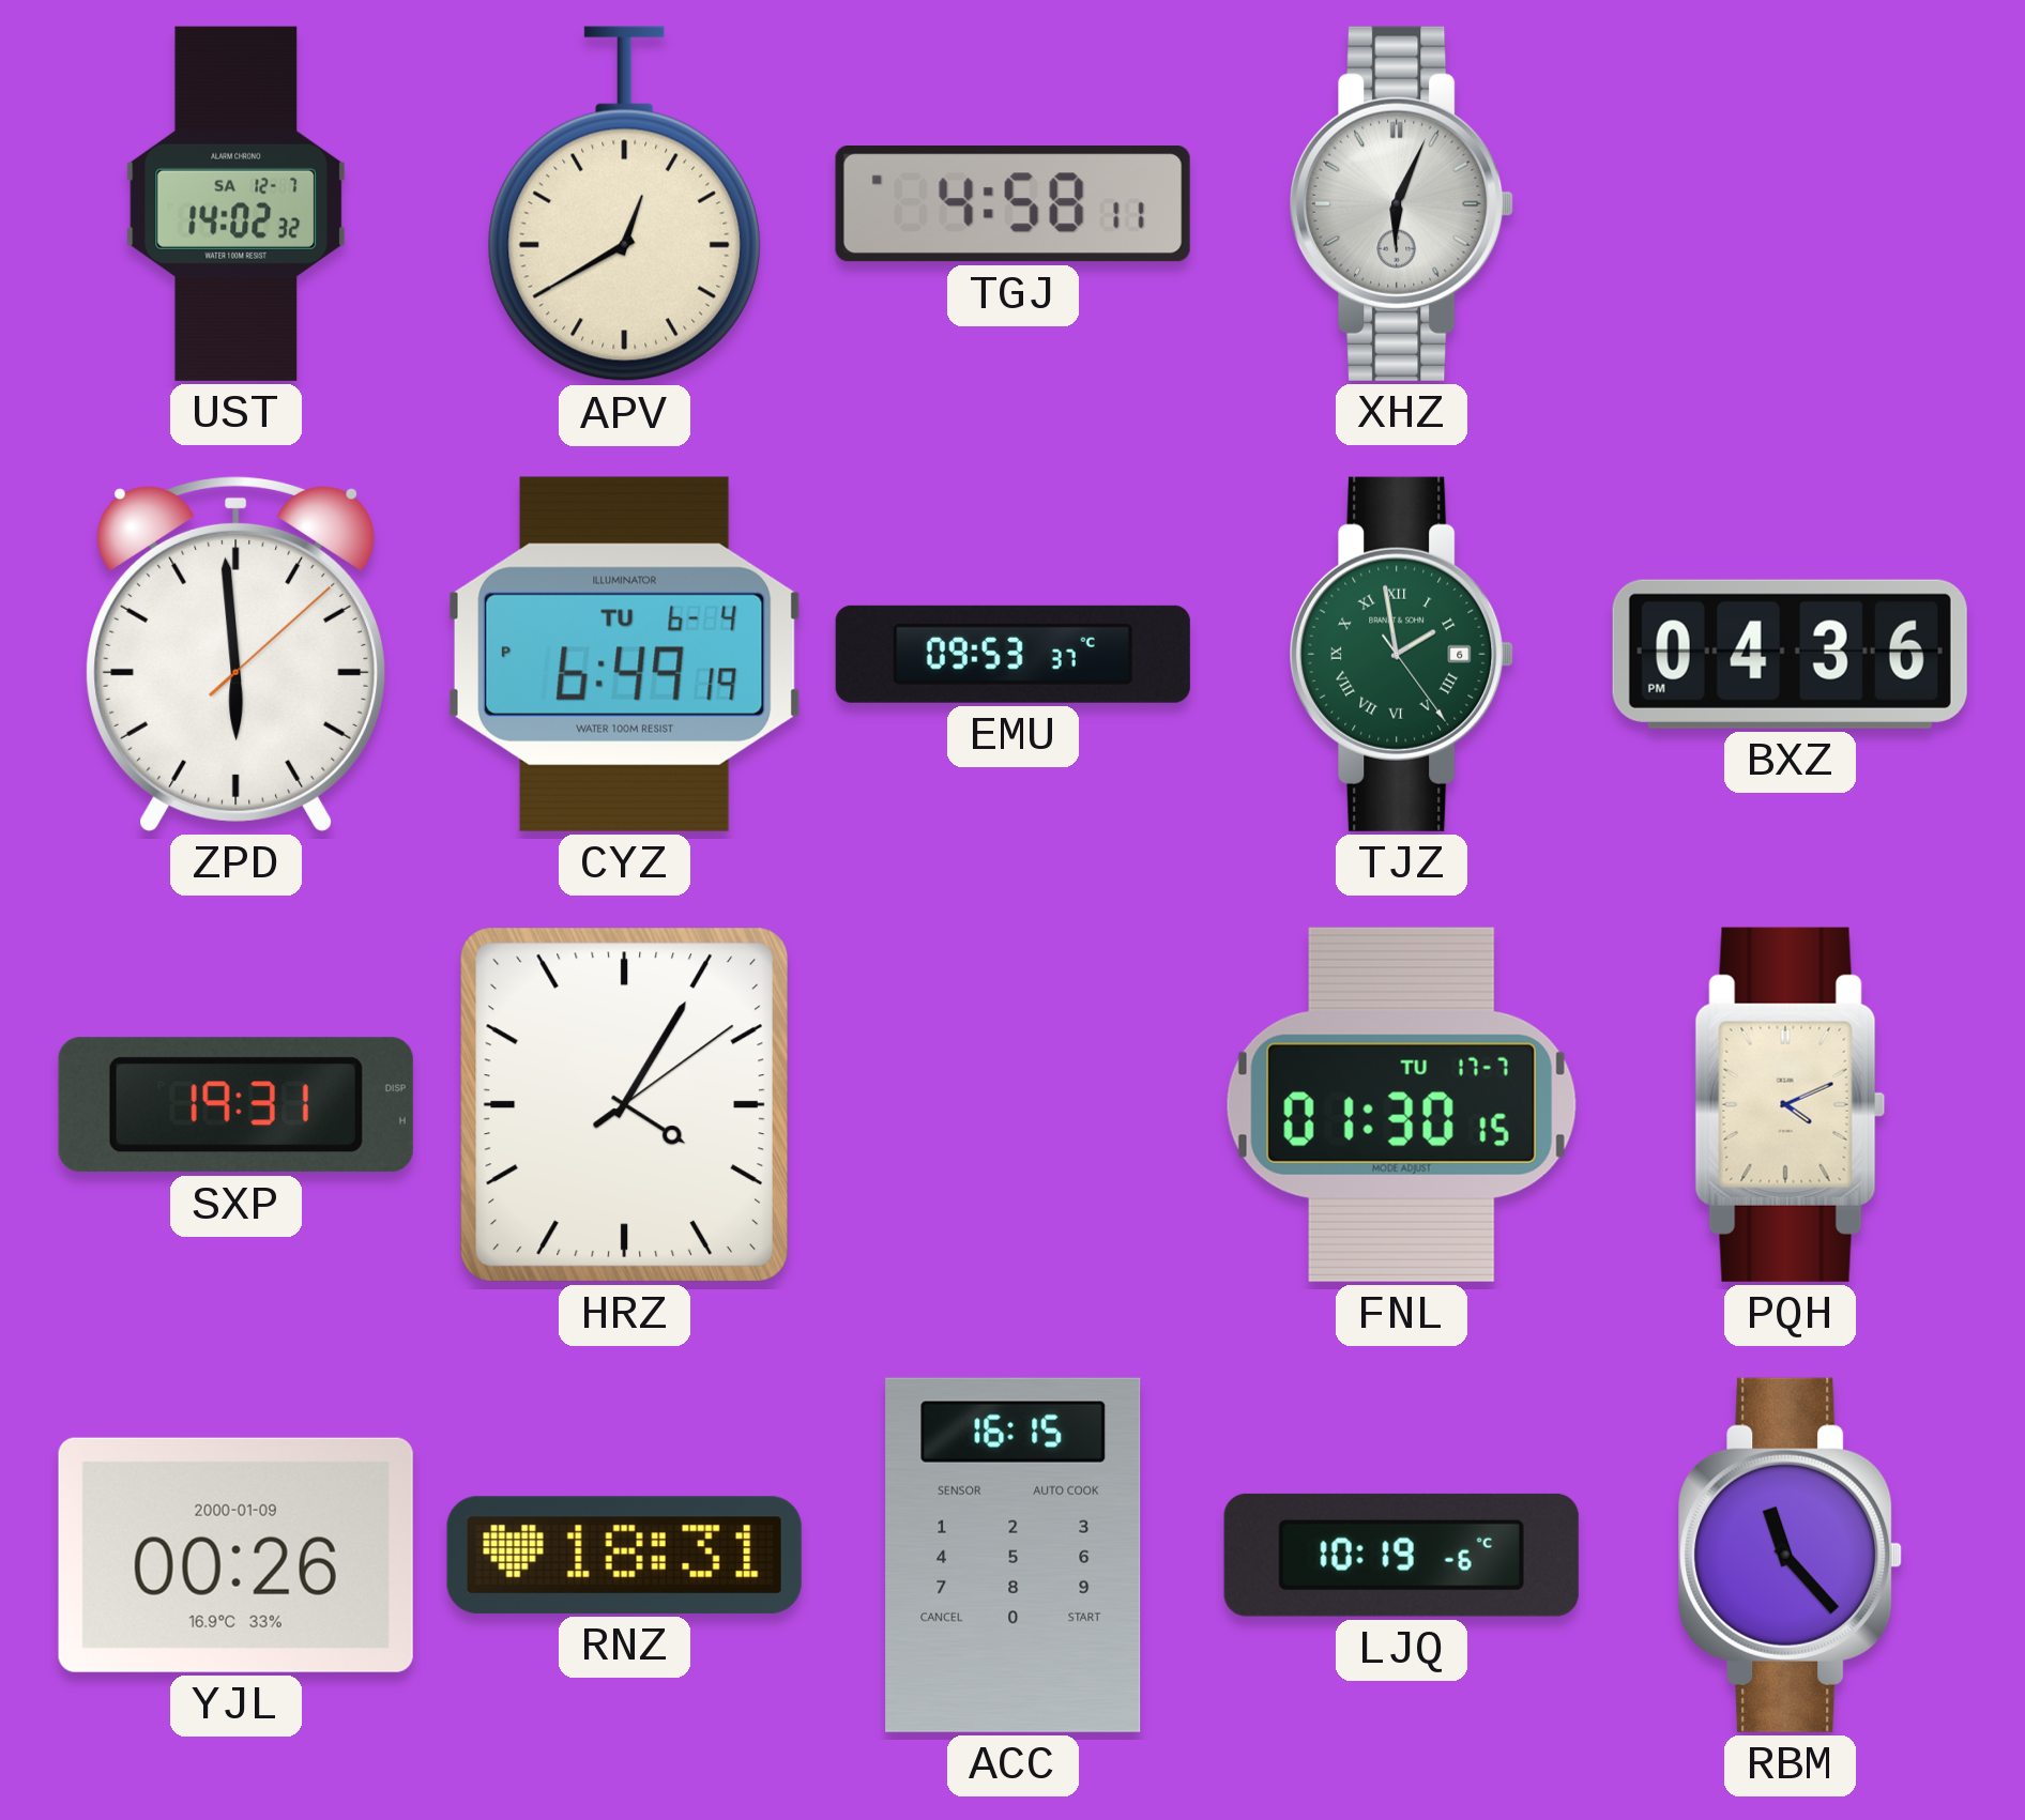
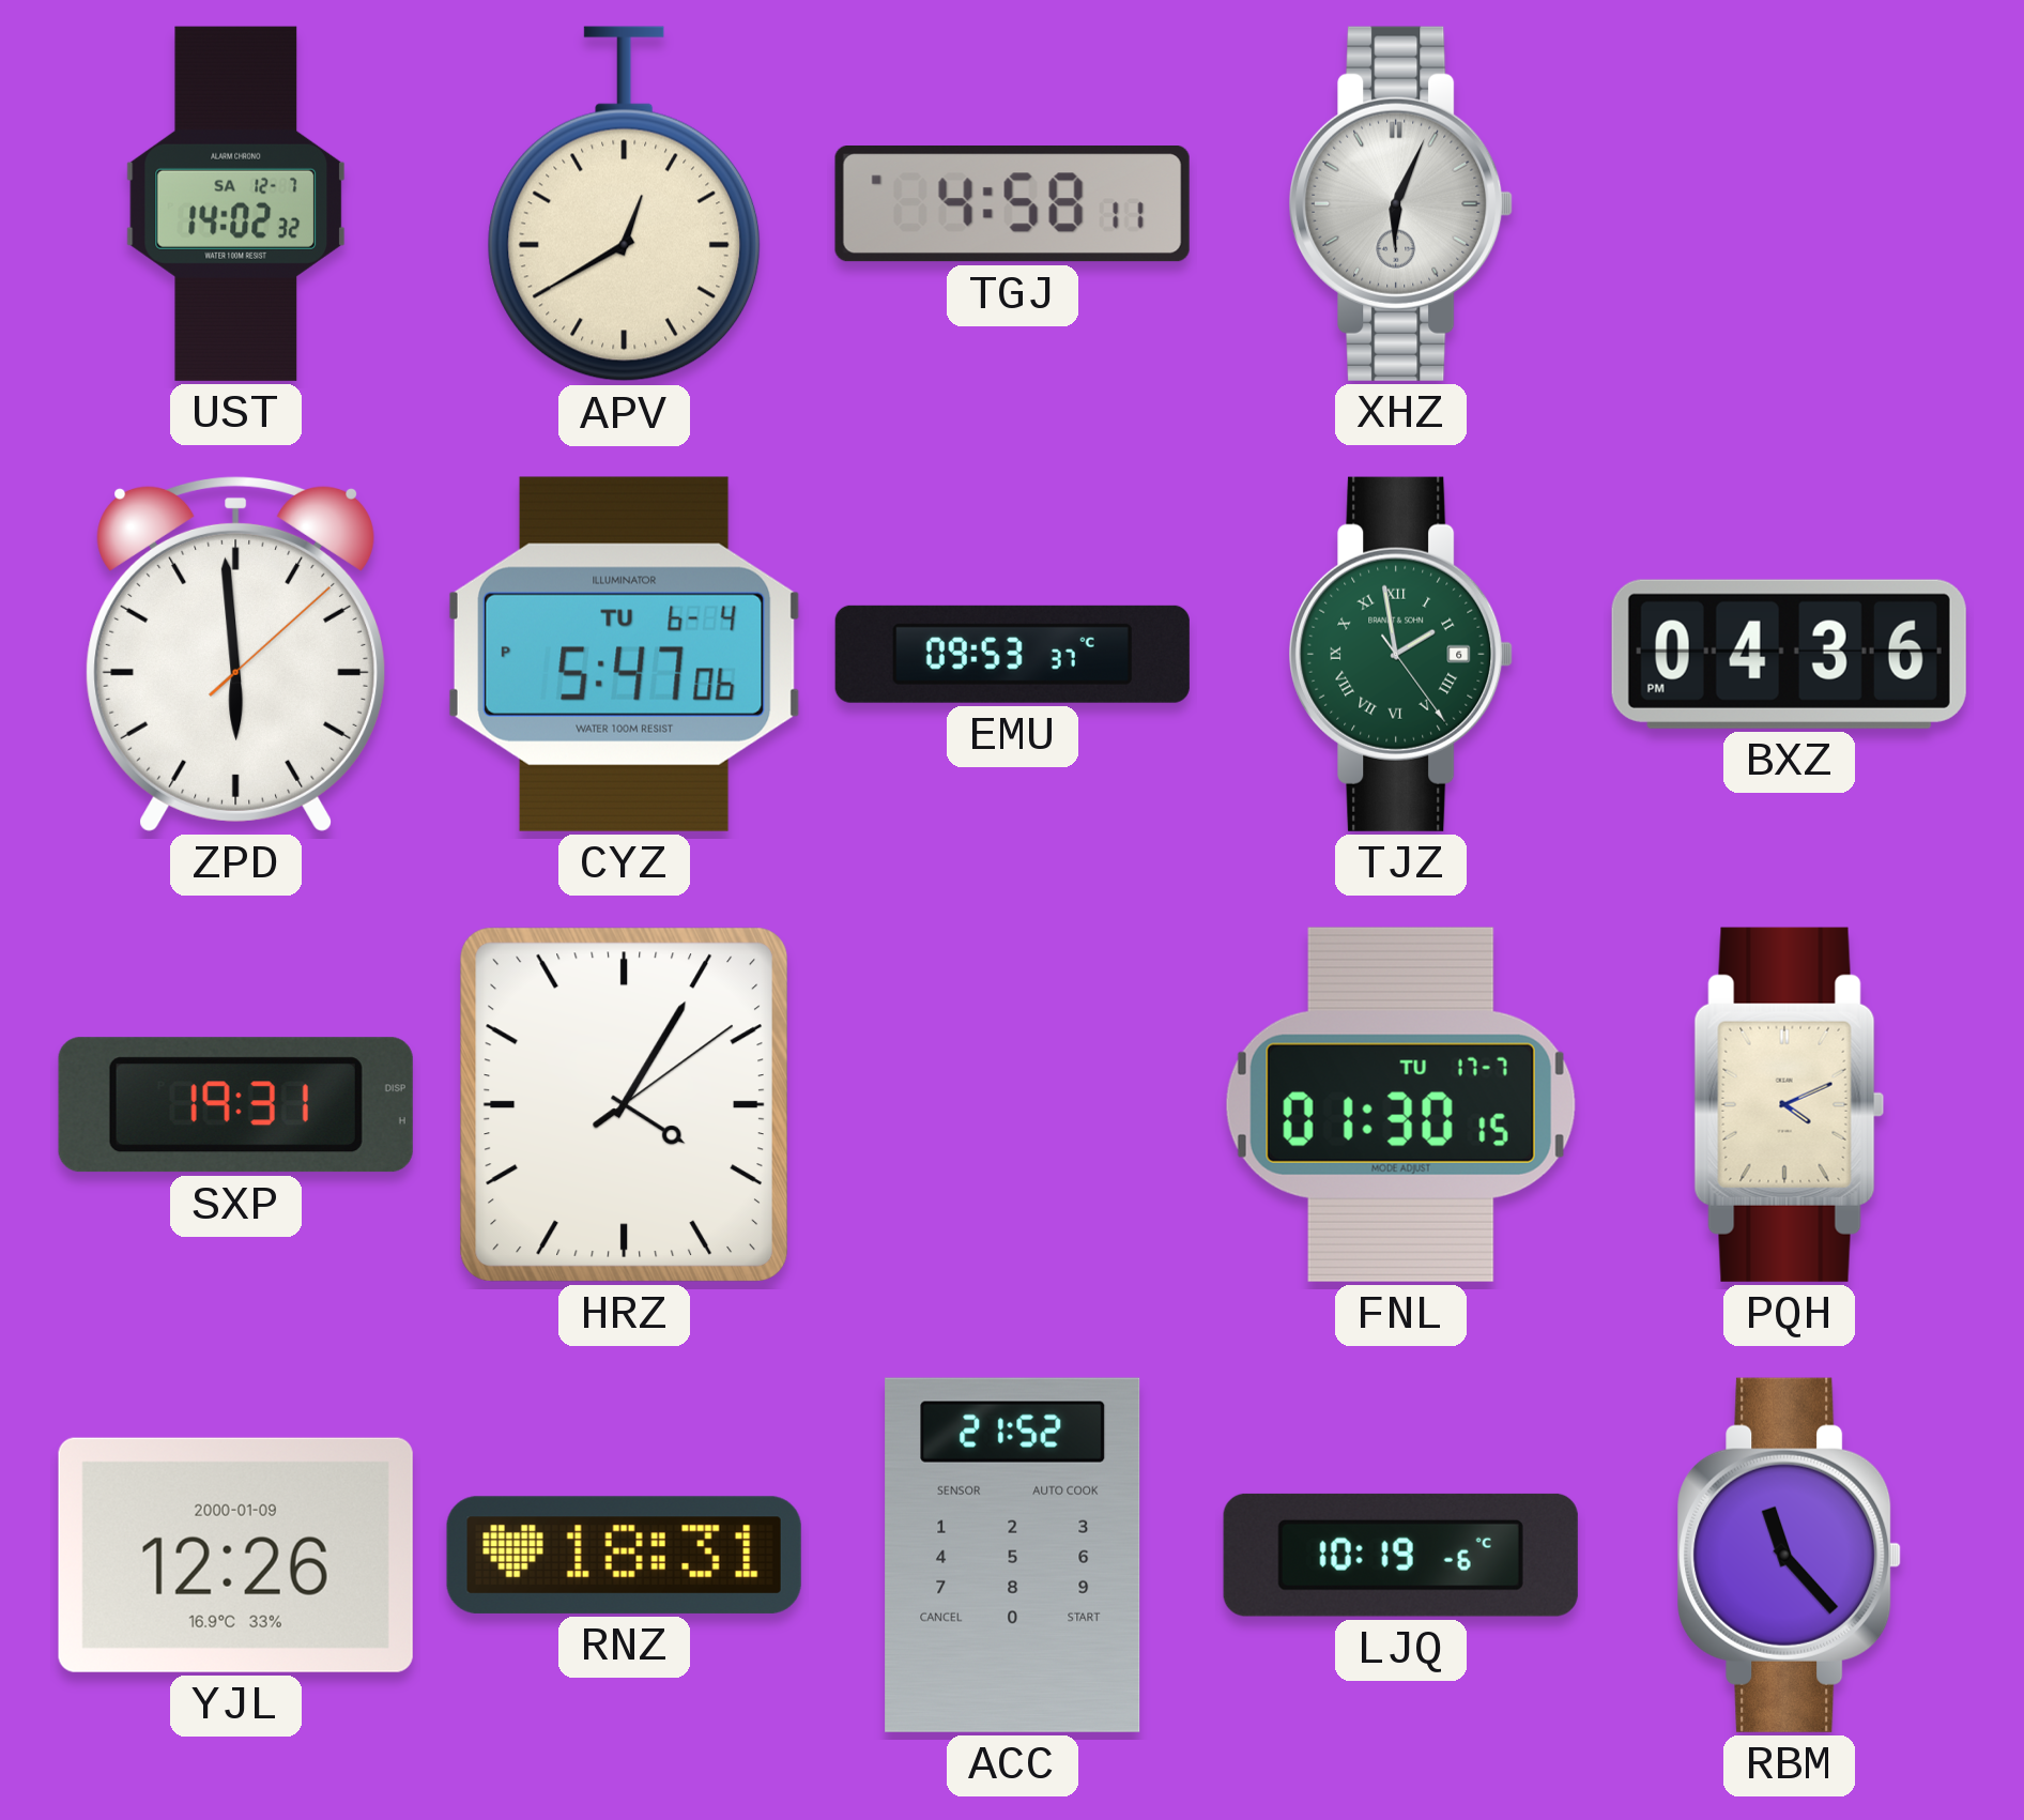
CYZ: 6:49 -> 5:47 (624, 654)
YJL: 00:26 -> 12:26 (235, 1555)
ACC: 16:15 -> 21:52 (1013, 1555)
